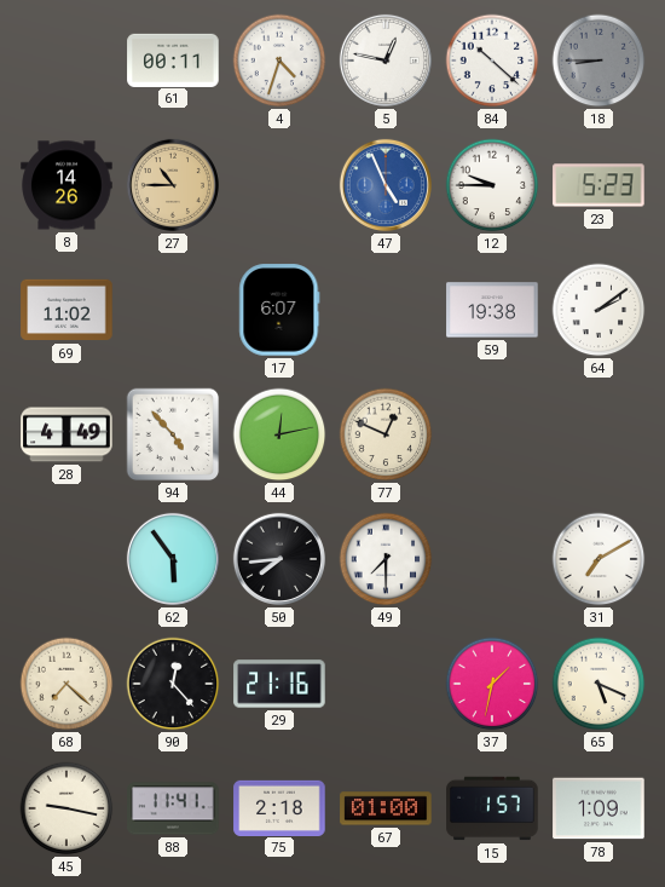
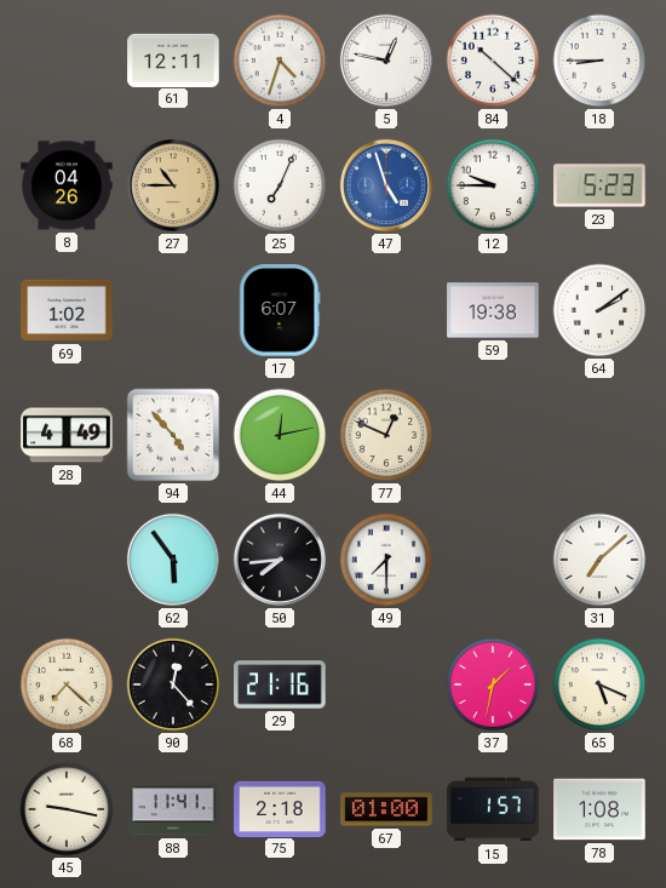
61: 00:11 -> 12:11 (173, 59)
18 dial: grey -> white (599, 61)
8: 14:26 -> 04:26 (67, 185)
25: none -> 7:04 (280, 185)
47: 4:56 -> 4:57 (386, 185)
69: 11:02 -> 1:02 (67, 310)
31: 7:10 -> 7:08 (599, 560)
78: 1:09 -> 1:08 (599, 809)
